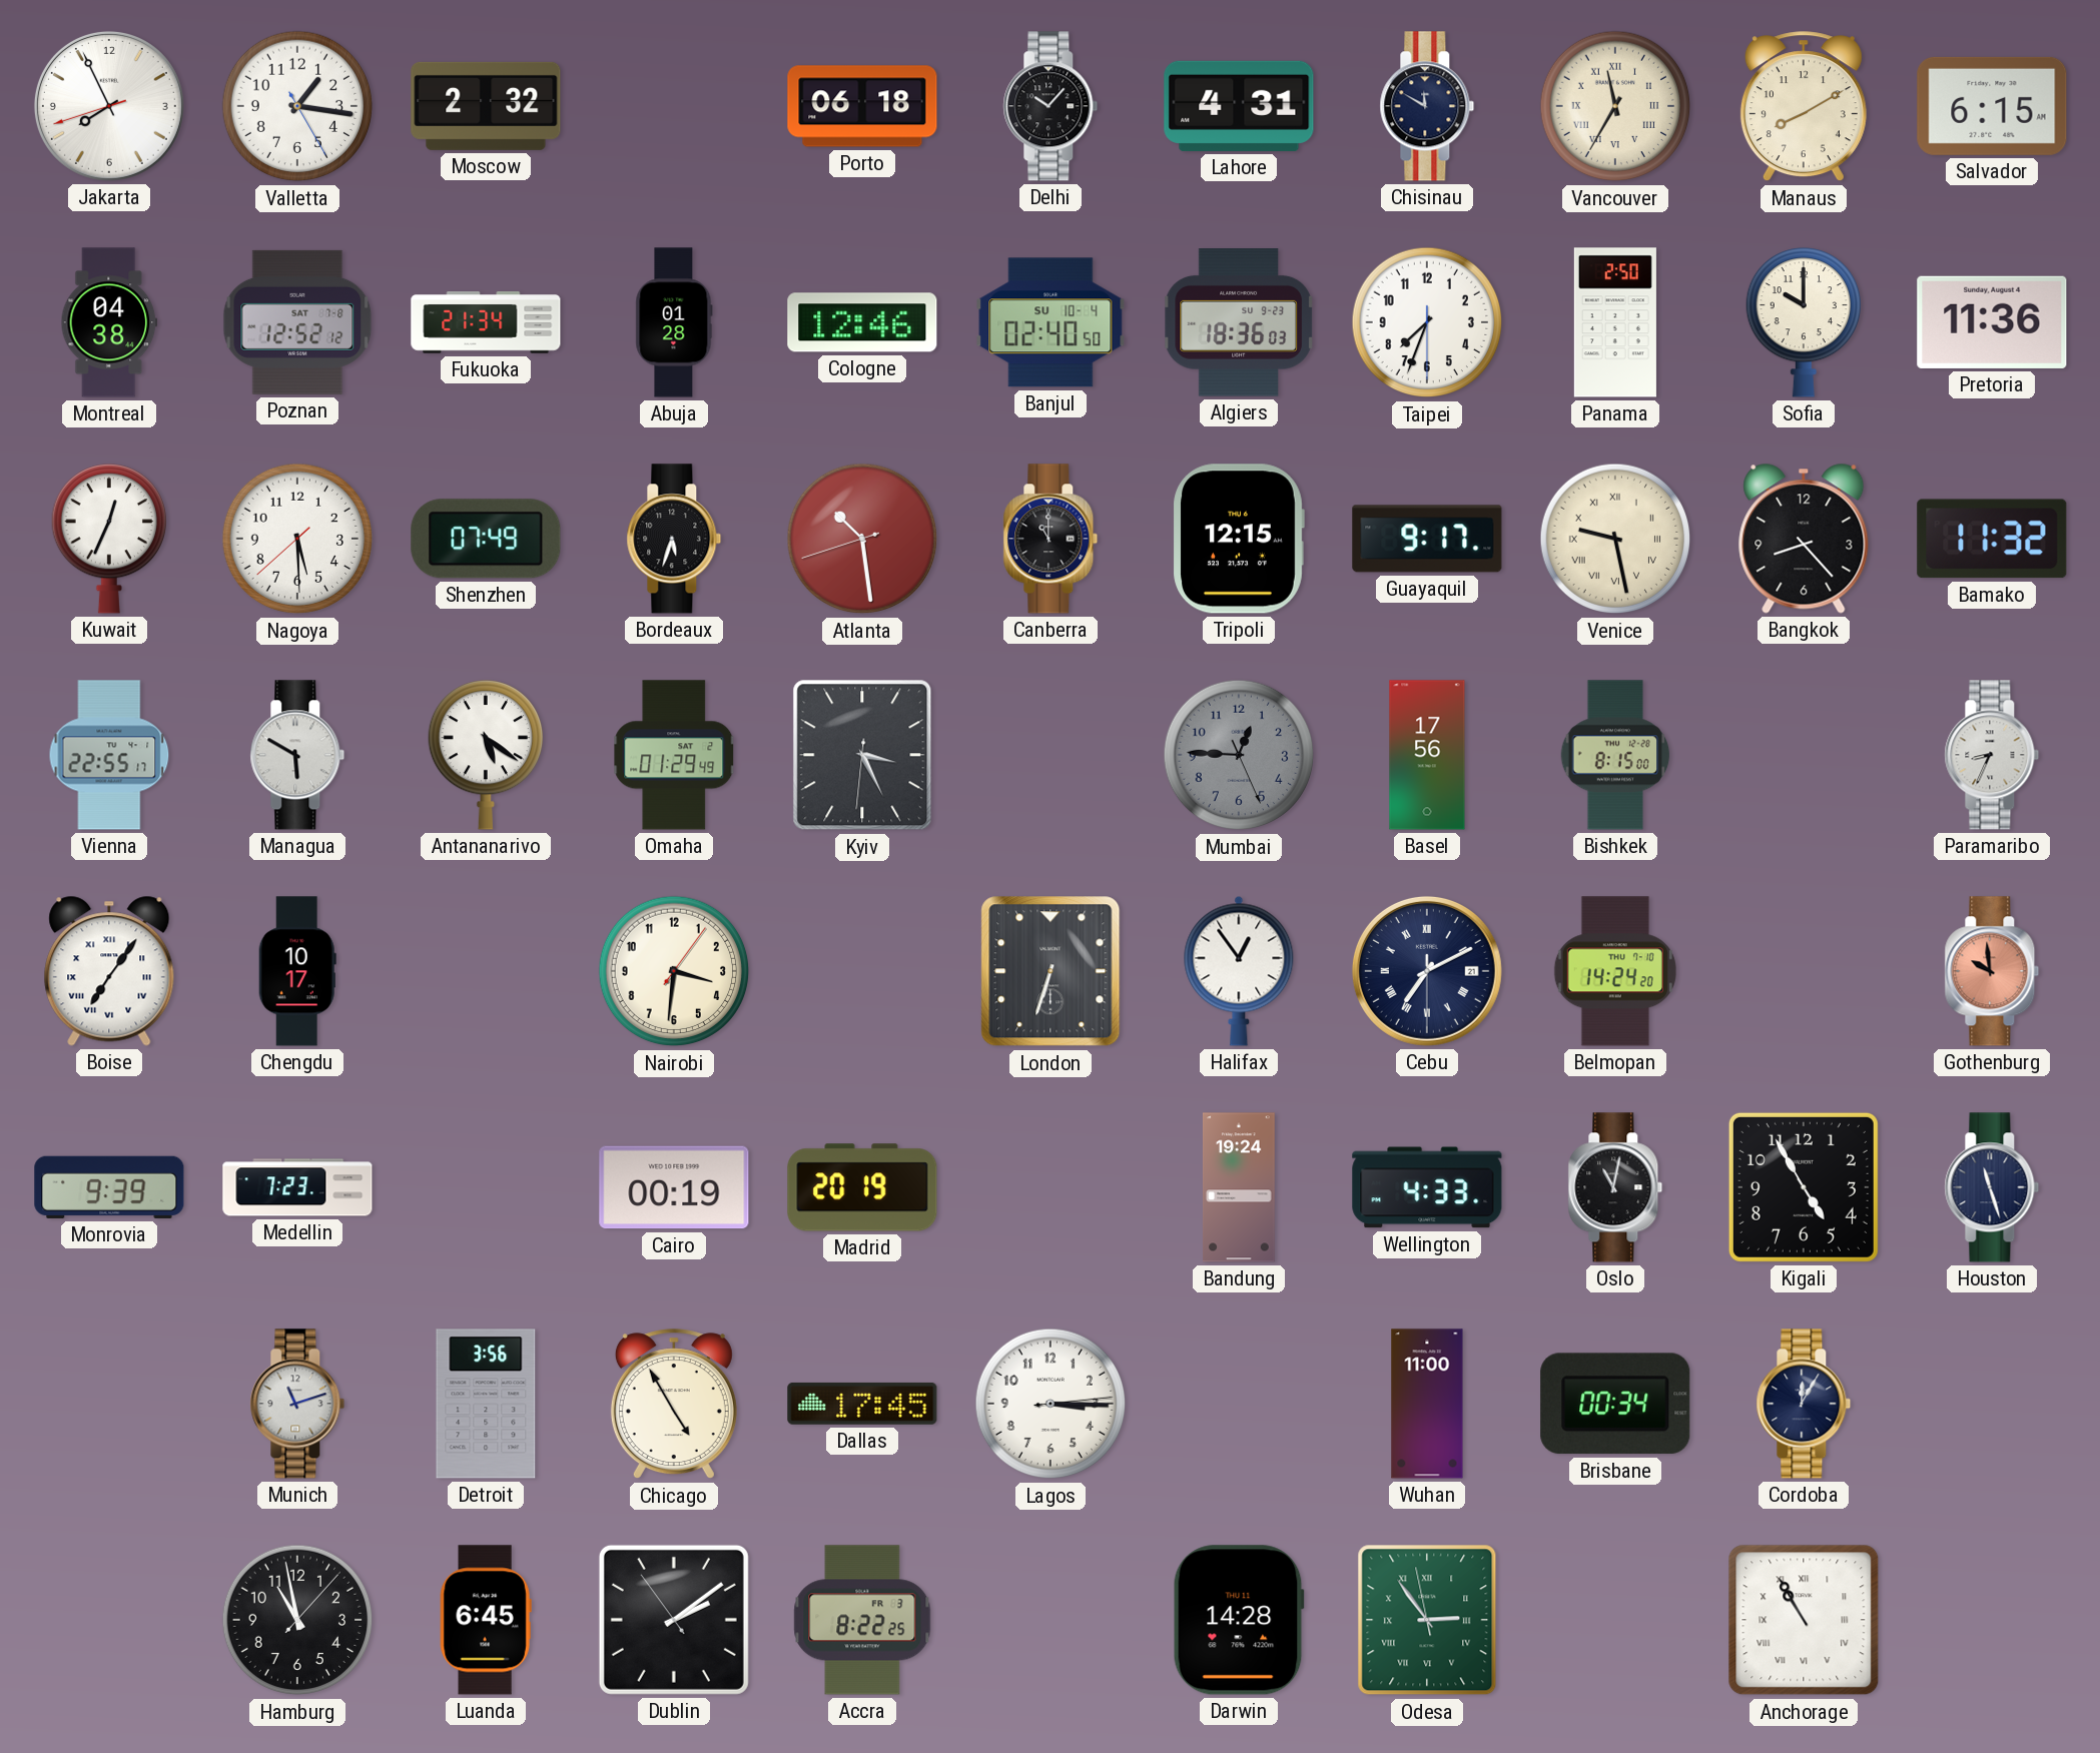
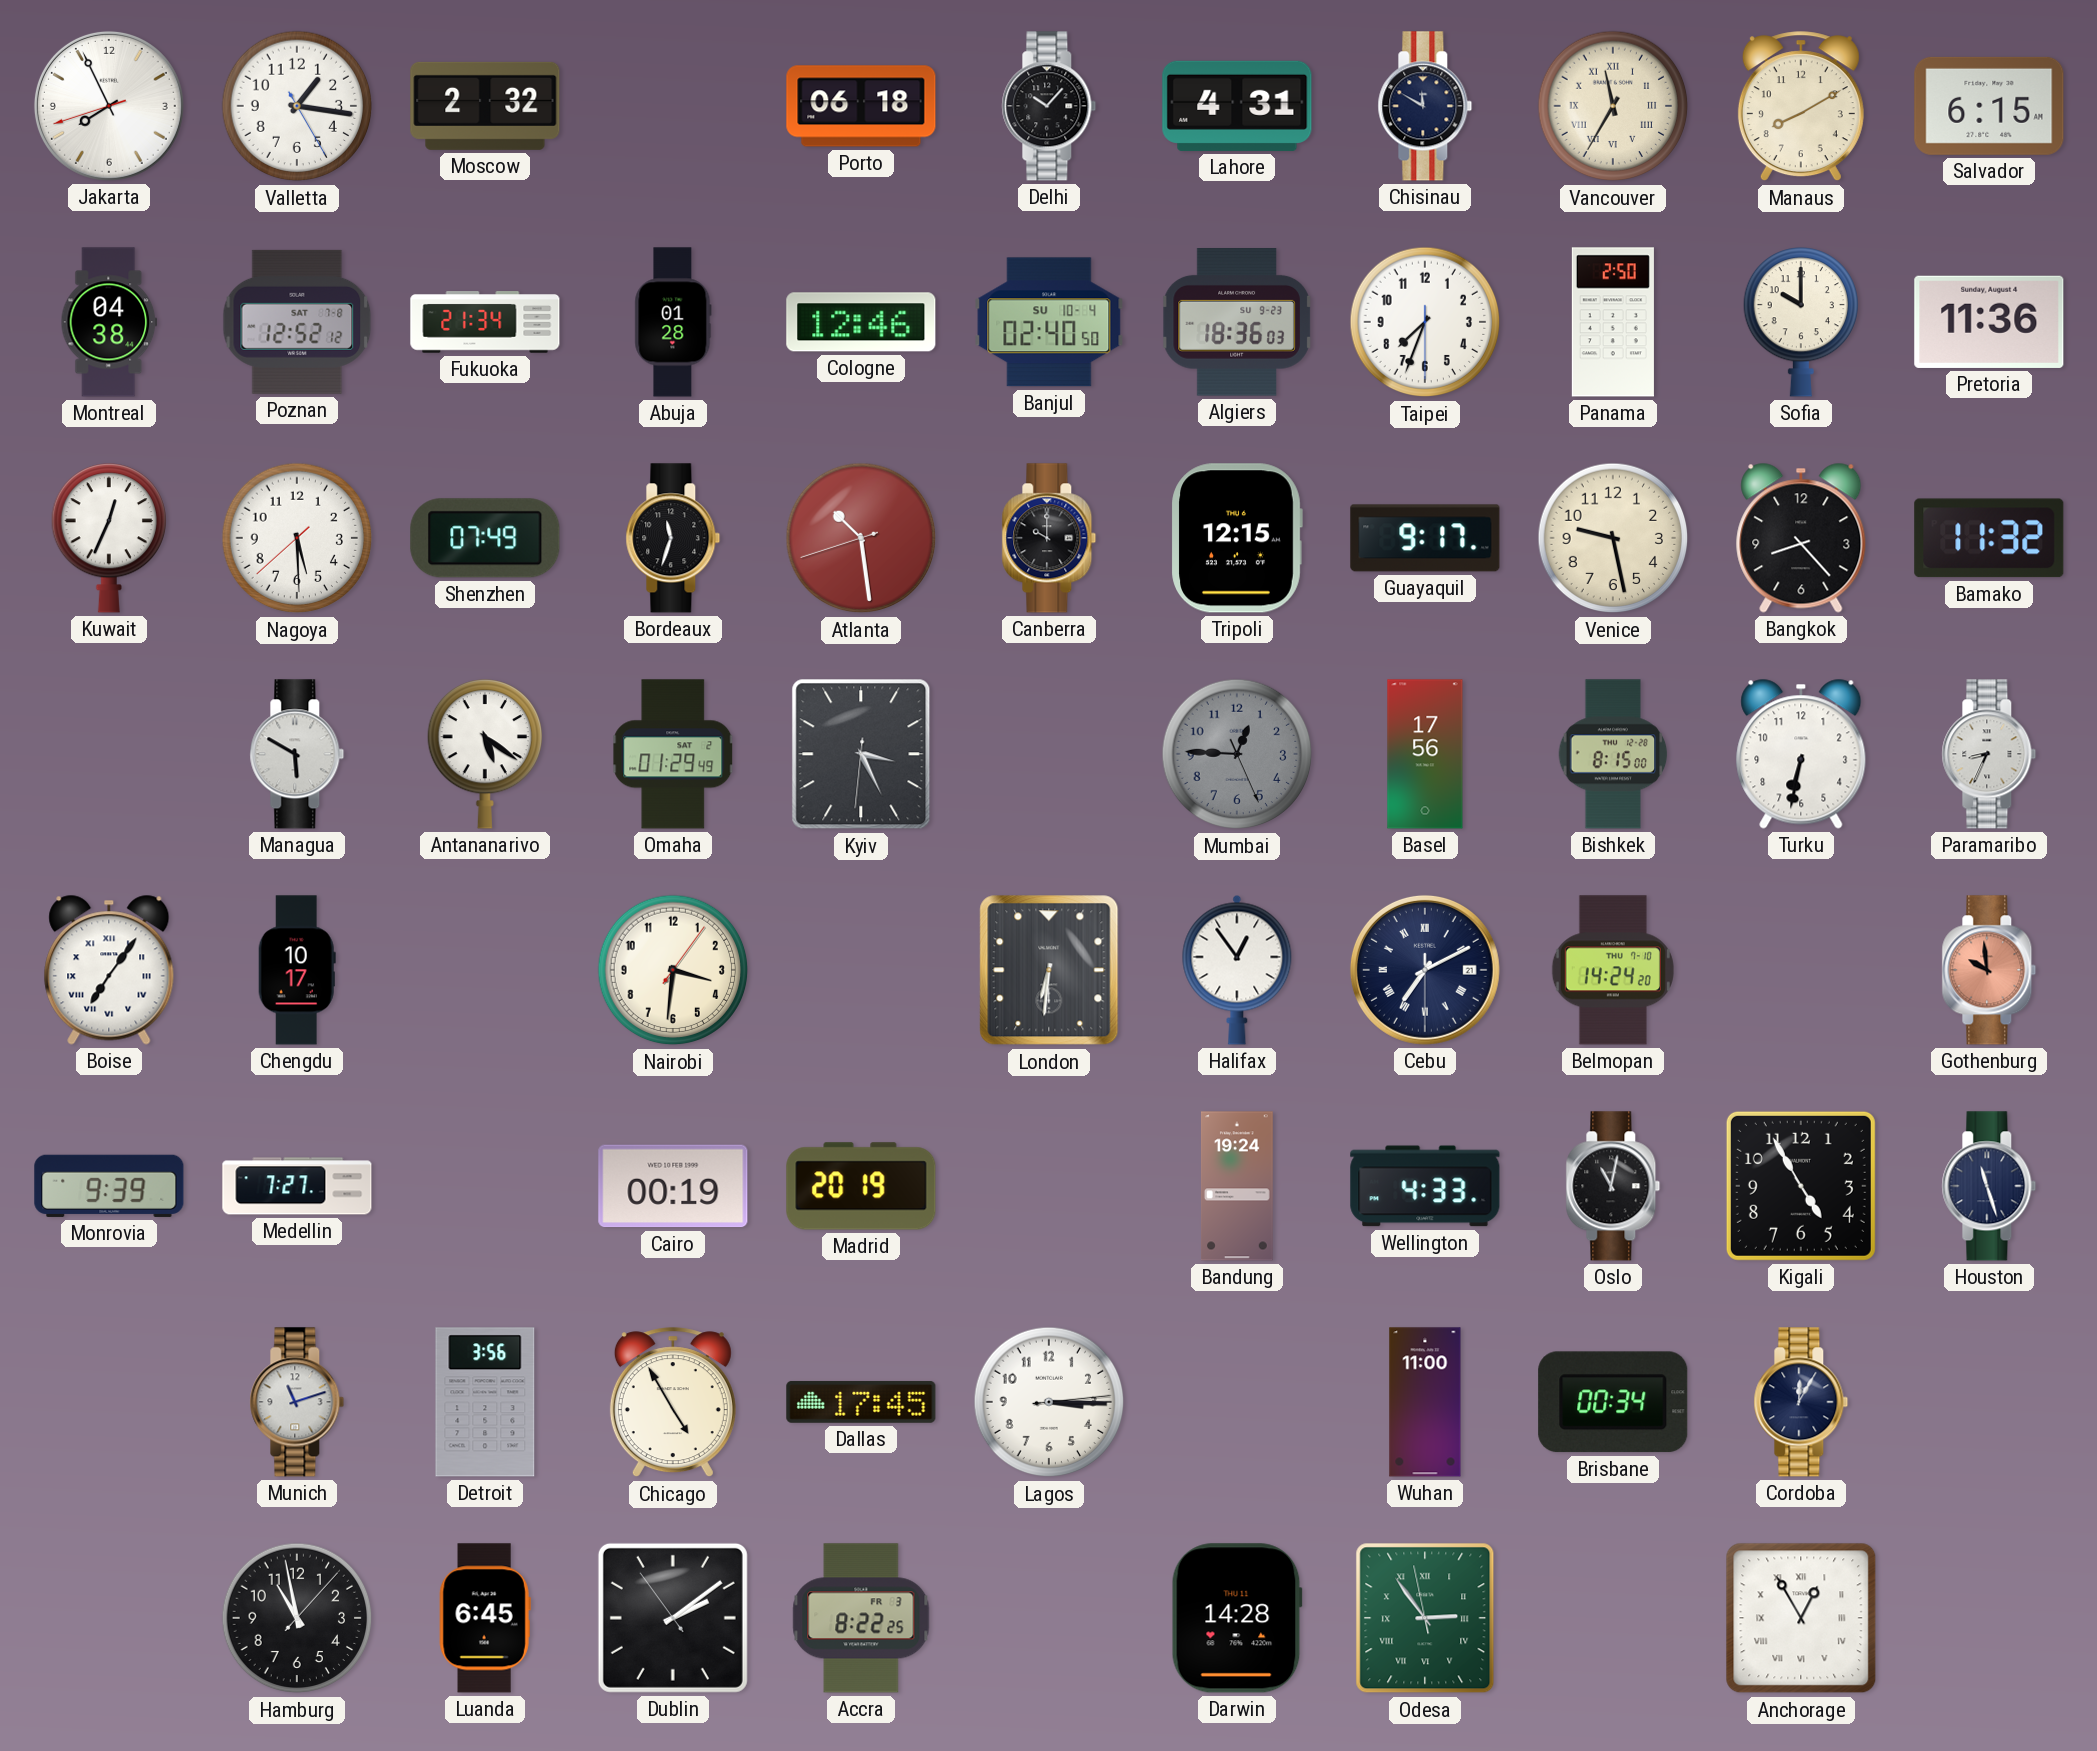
Bordeaux: 5:33 -> 11:33 (673, 538)
Canberra: 11:00 -> 10:00 (1049, 538)
Venice numerals: Roman -> Arabic (1613, 538)
Vienna: 22:55 -> none (109, 755)
Turku: none -> 6:32 (1801, 754)
London: 6:33 -> 6:31 (1049, 970)
Medellin: 7:23 -> 7:27 (297, 1186)
Anchorage: 10:55 -> 12:55 (1801, 1618)
